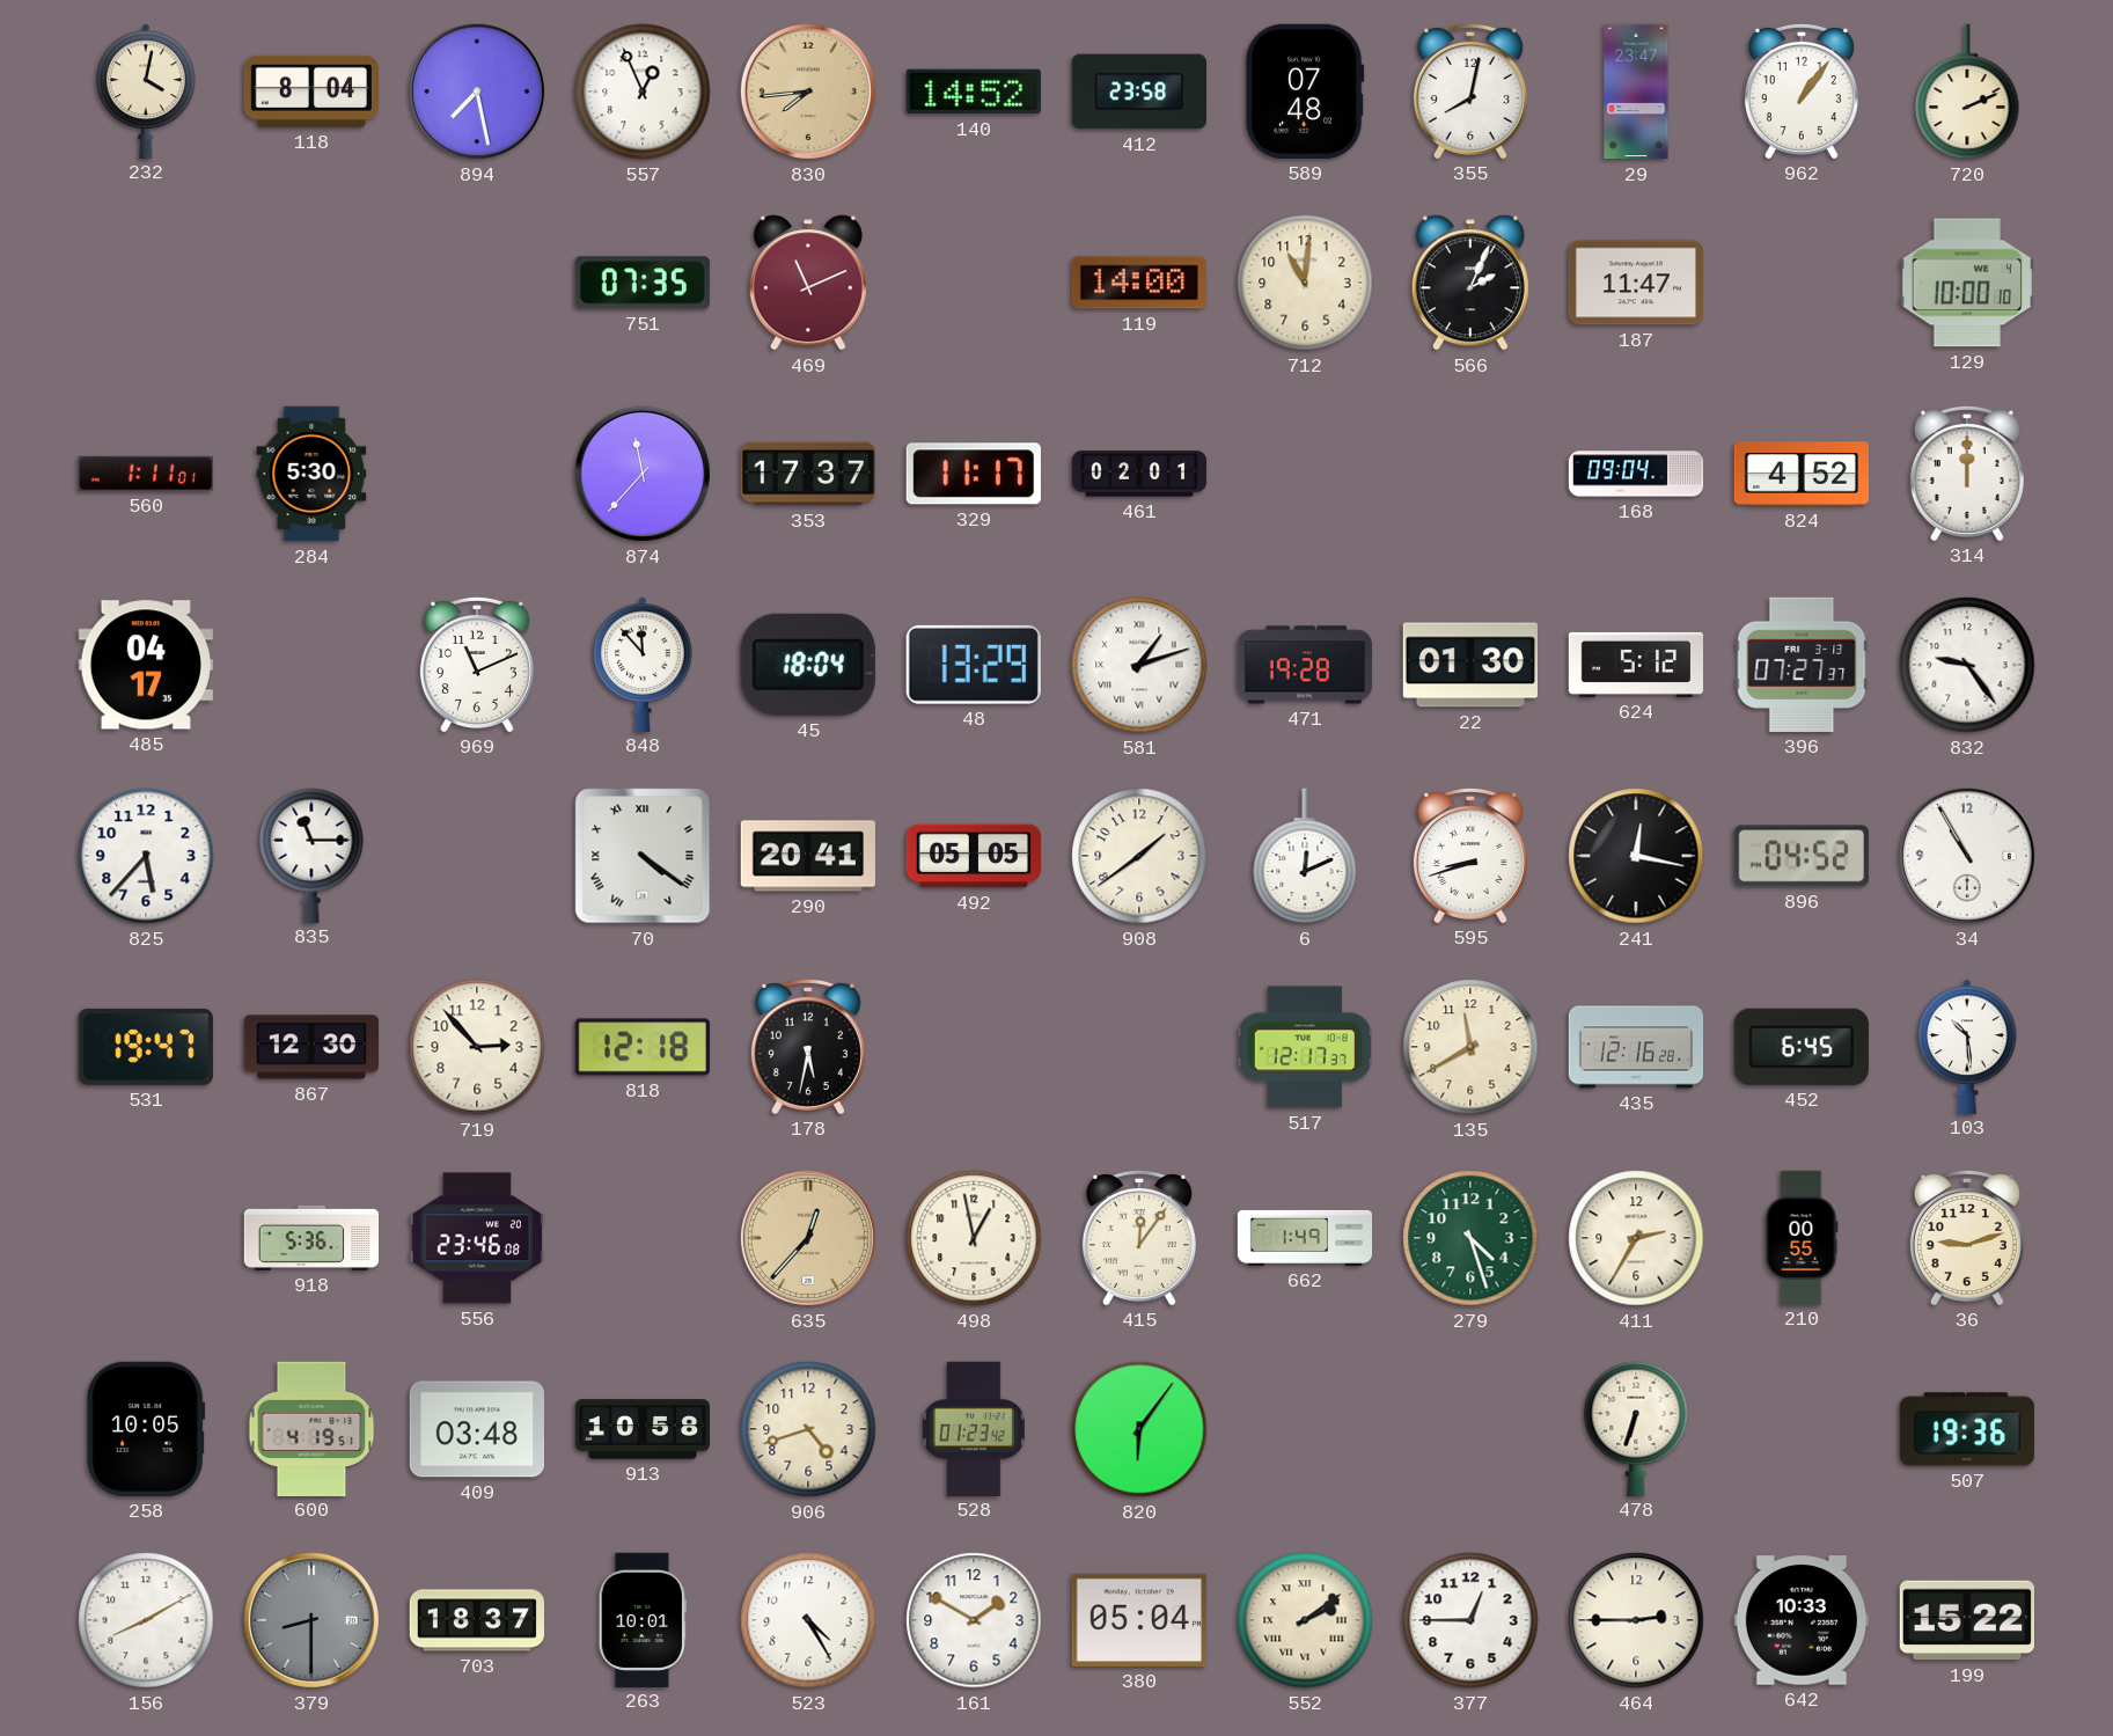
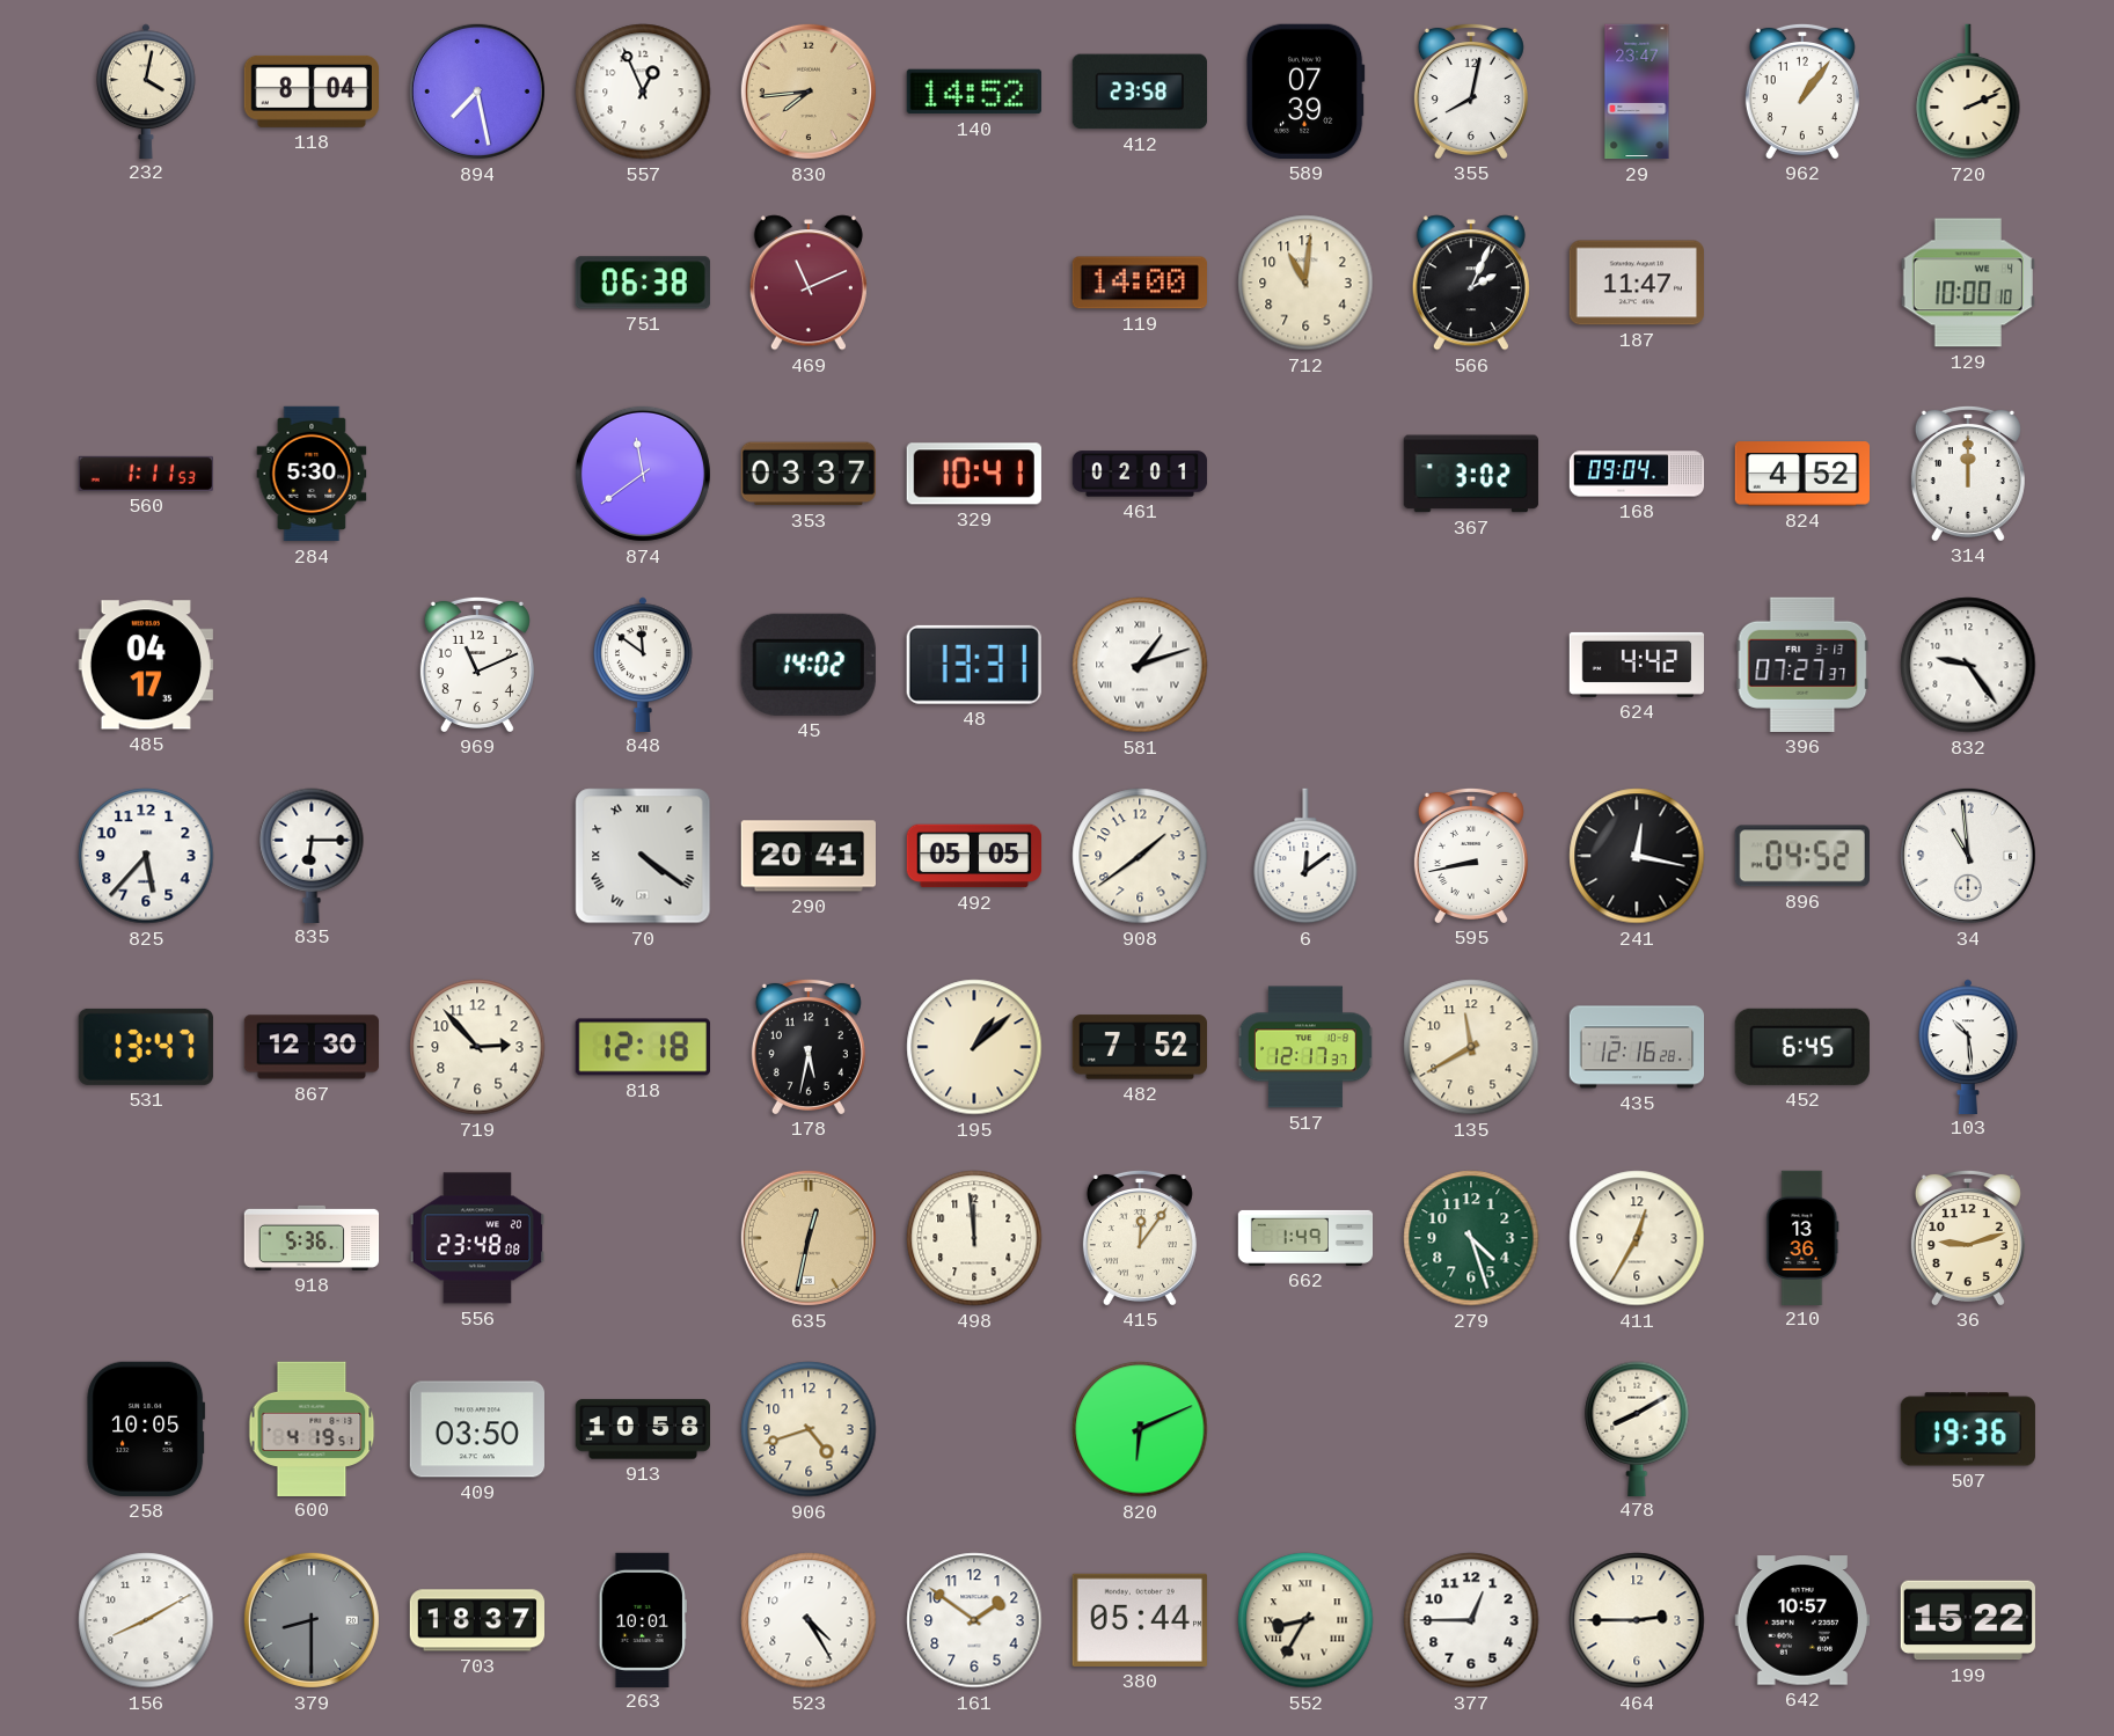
589: 07:48 -> 07:39 (1305, 91)
751: 07:35 -> 06:38 (643, 283)
560: 1:11:01 -> 1:11:53 (146, 474)
874: 11:37 -> 11:39 (643, 474)
353: 17:37 -> 03:37 (807, 474)
329: 11:17 -> 10:41 (974, 474)
367: none -> 3:02 (1471, 474)
848: 11:53 -> 11:51 (643, 664)
45: 18:04 -> 14:02 (809, 665)
48: 13:29 -> 13:31 (974, 665)
471: 19:28 -> none (1304, 665)
22: 01:30 -> none (1470, 665)
624: 5:12 -> 4:42 (1637, 665)
835: 11:15 -> 6:15 (312, 855)
6: 12:11 -> 12:09 (1305, 856)
595: 8:42 -> 8:43 (1471, 855)
34: 10:55 -> 10:59 (1968, 856)
531: 19:47 -> 13:47 (146, 1047)
195: none -> 1:08 (974, 1047)
482: none -> 7:52 (1139, 1047)
556: 23:46 -> 23:48 (476, 1238)
635: 12:37 -> 12:32 (809, 1238)
498: 12:58 -> 11:59 (974, 1238)
411: 2:35 -> 12:35 (1637, 1238)
210: 00:55 -> 13:36 (1802, 1237)
409: 03:48 -> 03:50 (476, 1429)
528: 01:23 -> none (975, 1428)
820: 6:06 -> 6:11 (1140, 1429)
478: 6:33 -> 8:10 (1637, 1428)
161: 1:50 -> 1:51 (974, 1620)
380: 05:04 -> 05:44 (1140, 1620)
552: 2:09 -> 8:35 (1305, 1620)
642: 10:33 -> 10:57 (1802, 1620)
